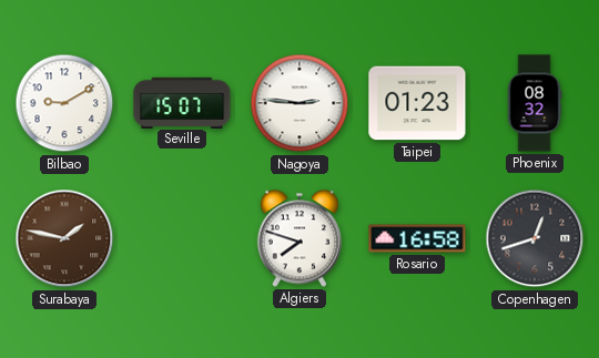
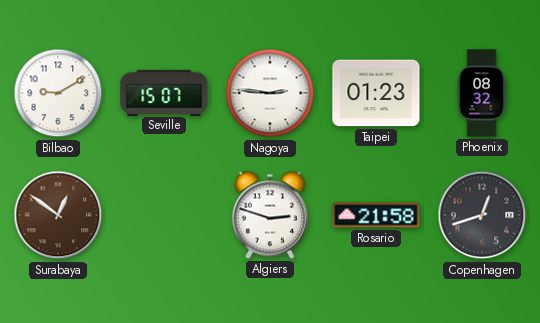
Surabaya: 1:47 -> 12:51 (58, 215)
Algiers: 7:48 -> 2:48 (270, 215)
Rosario: 16:58 -> 21:58 (376, 215)
